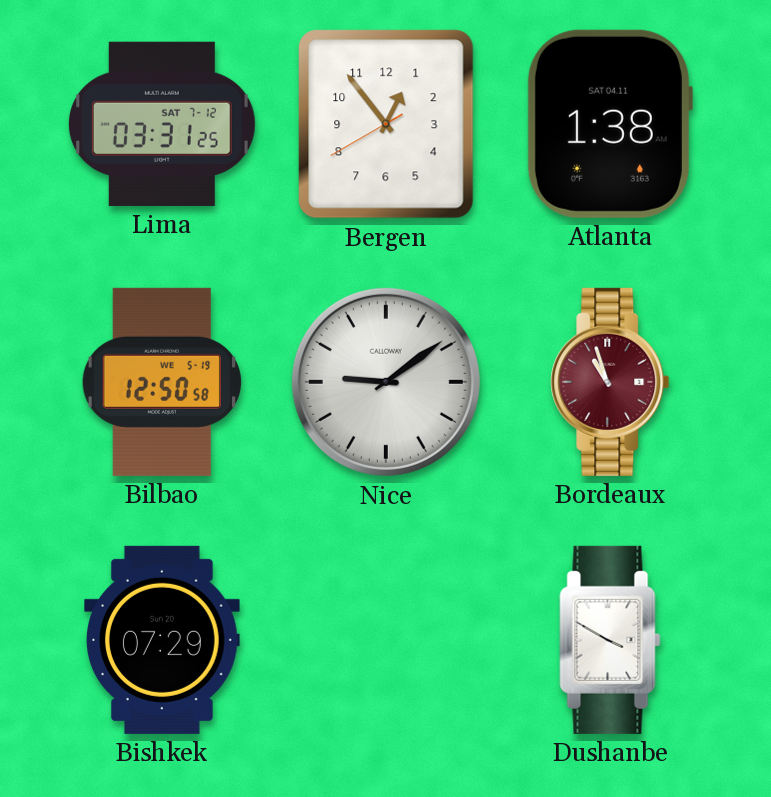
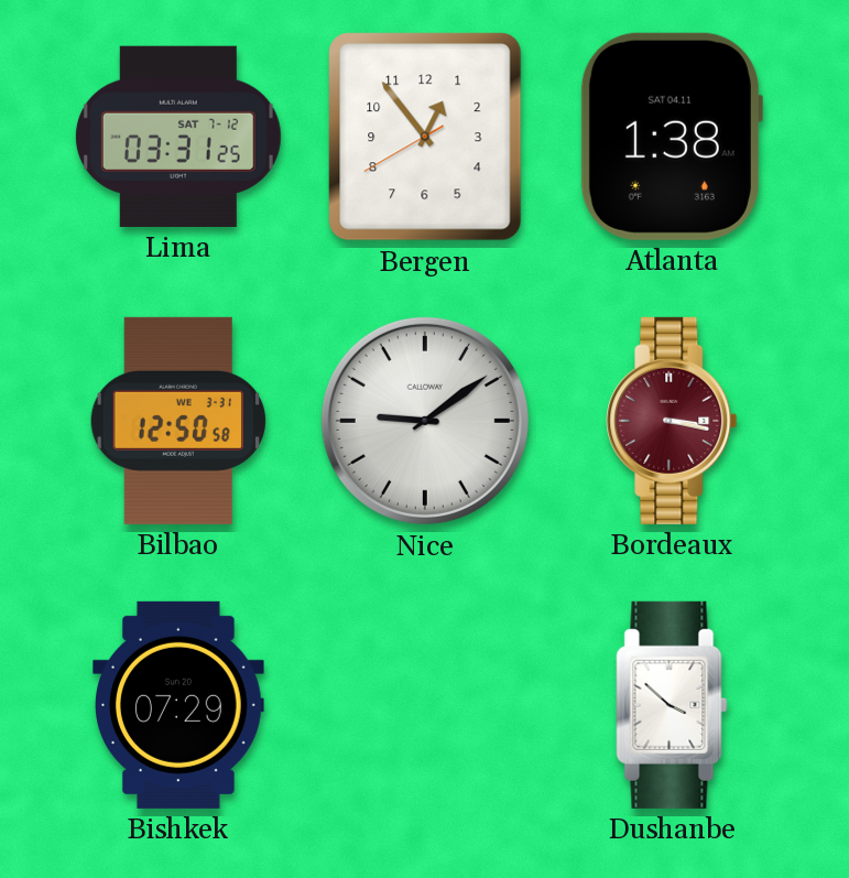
Bilbao date: WE 5-19 -> WE 3-31 (178, 421)
Bordeaux: 10:57 -> 3:17 (672, 421)
Dushanbe: 3:50 -> 3:52 (672, 705)
